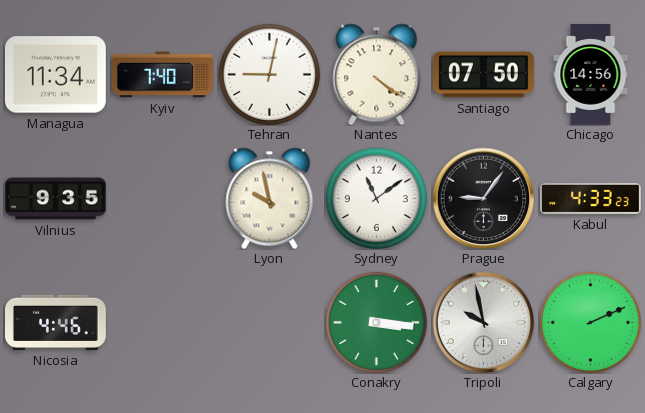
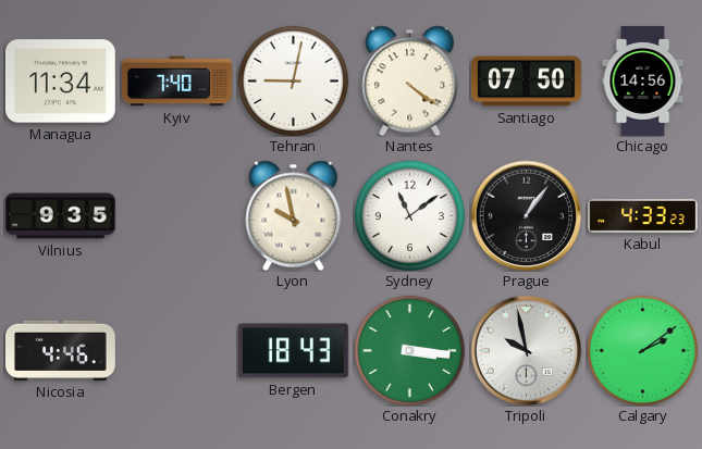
Prague: 9:06 -> 1:06 (526, 215)
Bergen: none -> 18:43 (293, 351)
Calgary: 2:11 -> 2:09 (642, 350)
